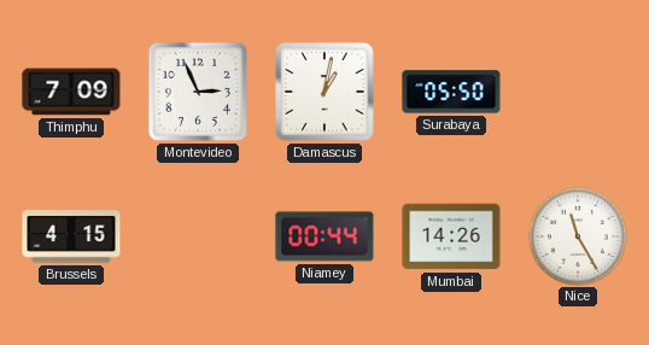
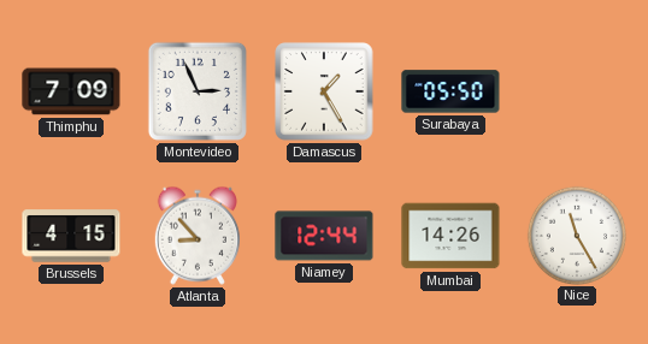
Damascus: 1:02 -> 1:25 (324, 91)
Atlanta: none -> 8:53 (198, 236)
Niamey: 00:44 -> 12:44 (324, 236)
